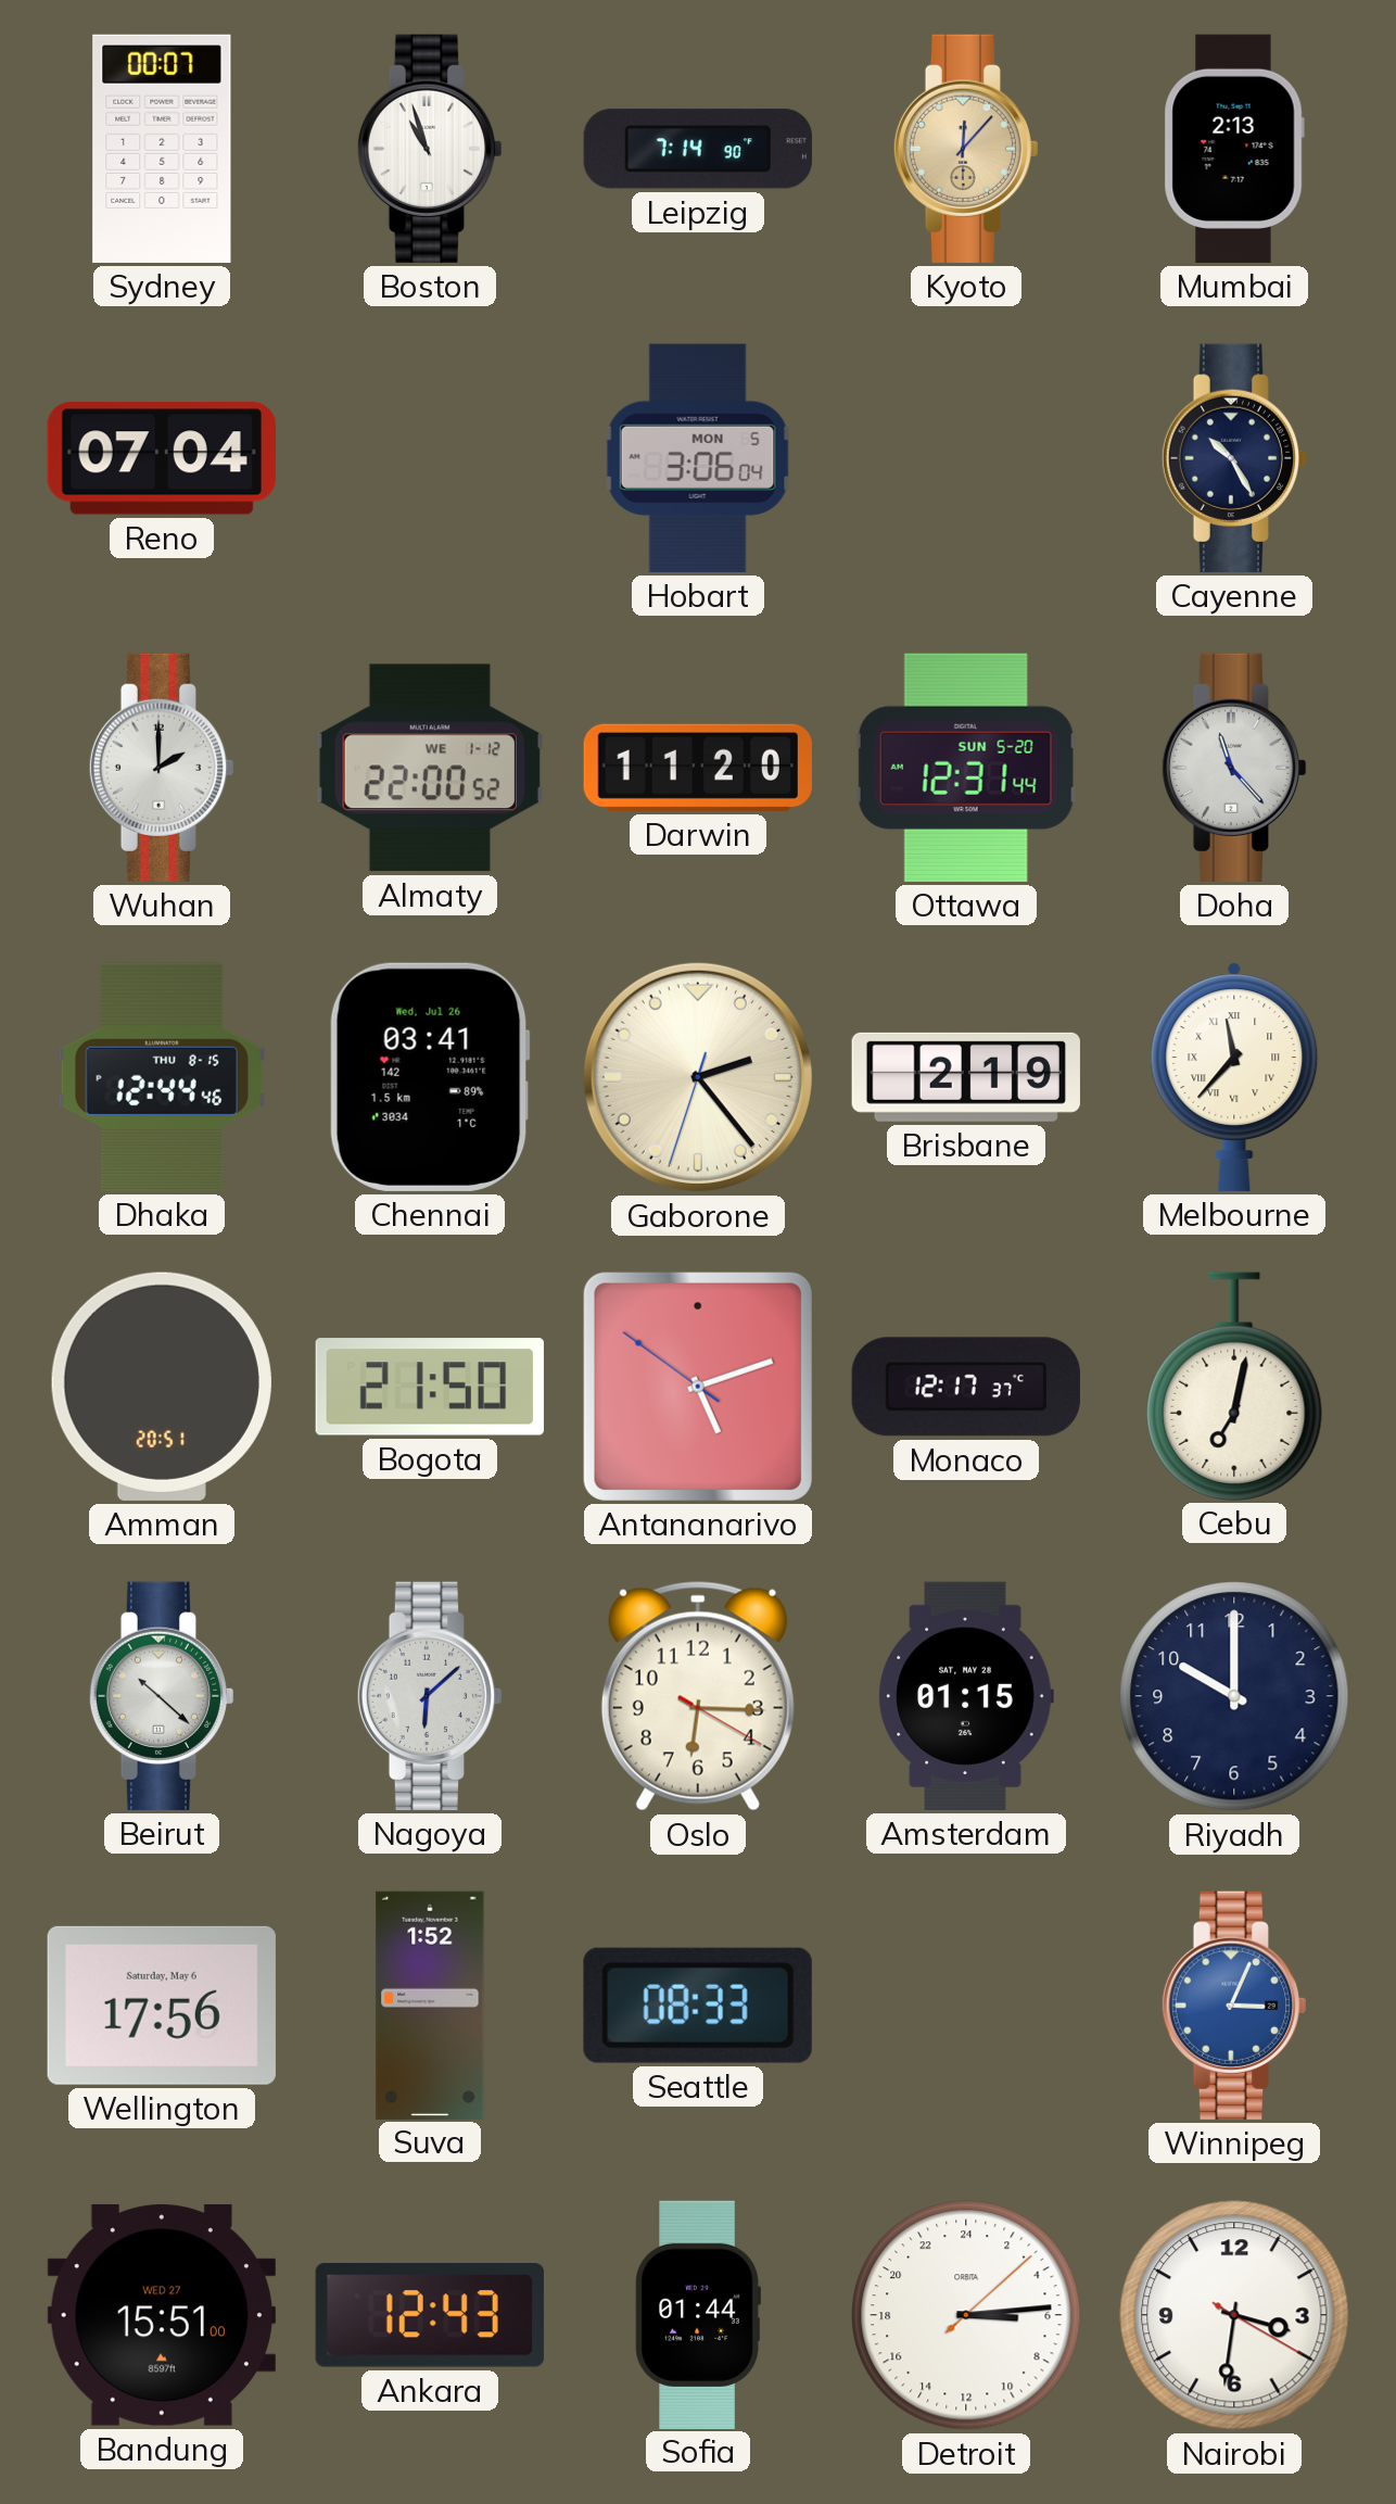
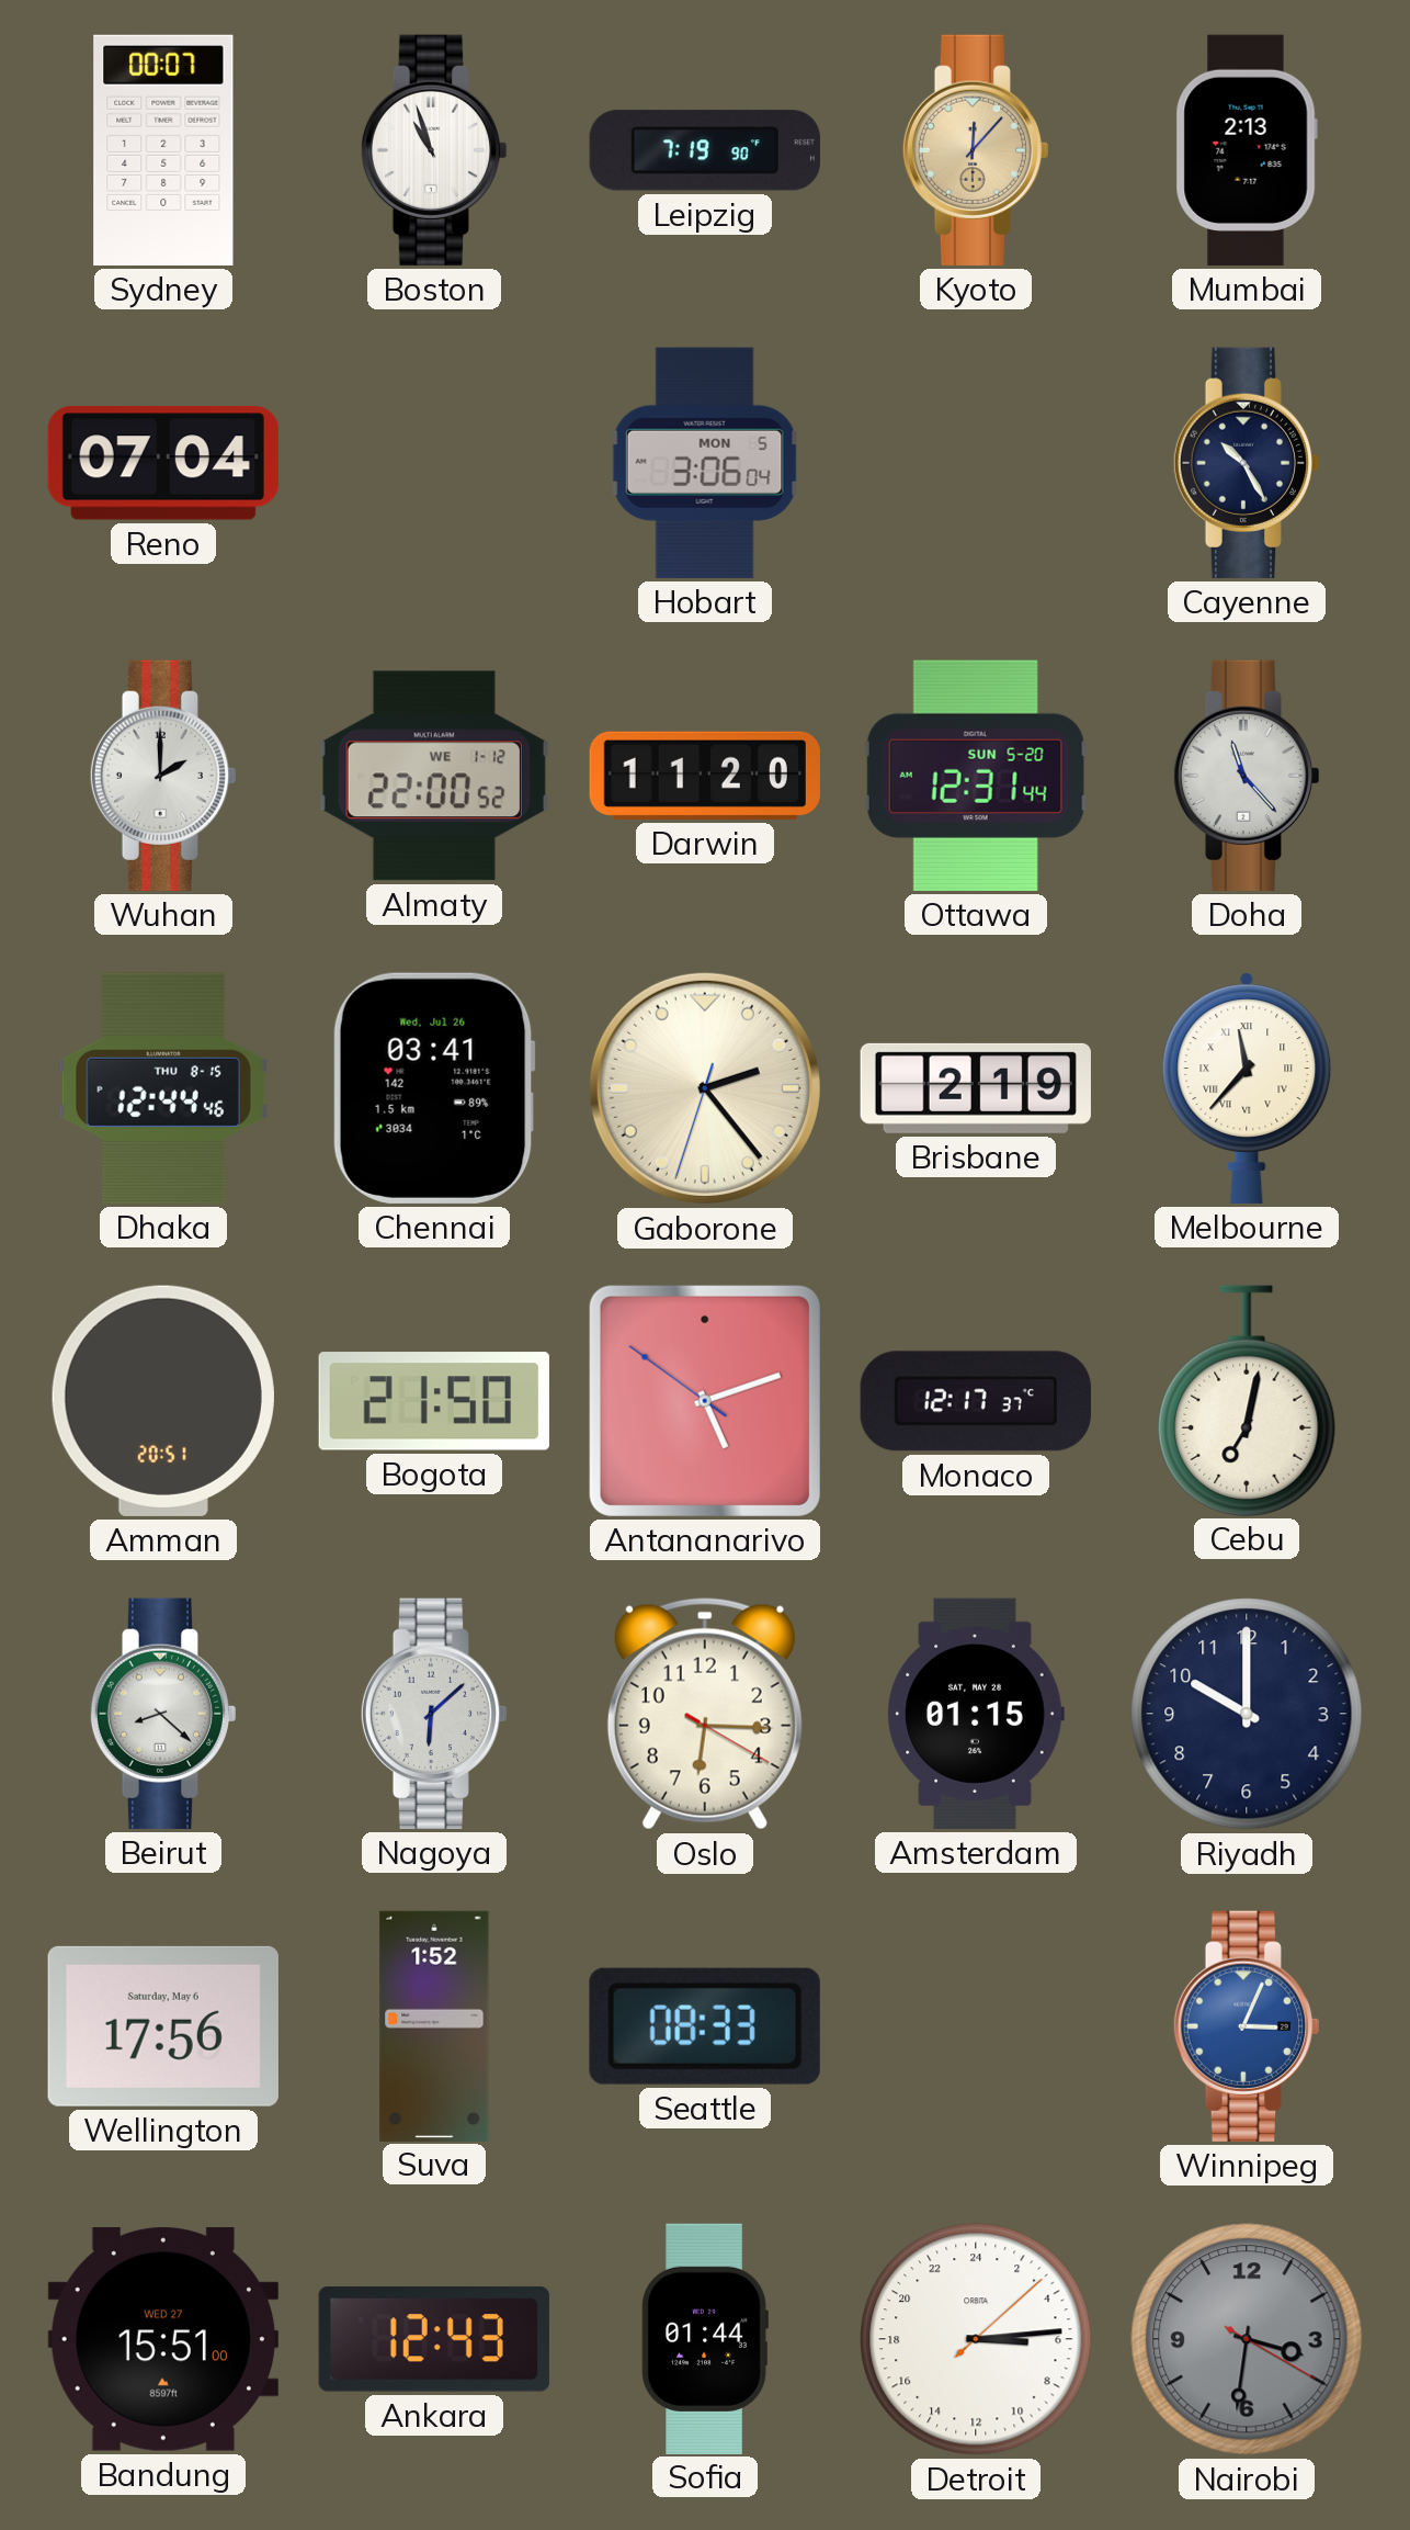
Leipzig: 7:14 -> 7:19 (705, 150)
Beirut: 10:22 -> 8:22 (163, 1714)
Nairobi dial: white -> grey (1247, 2339)
